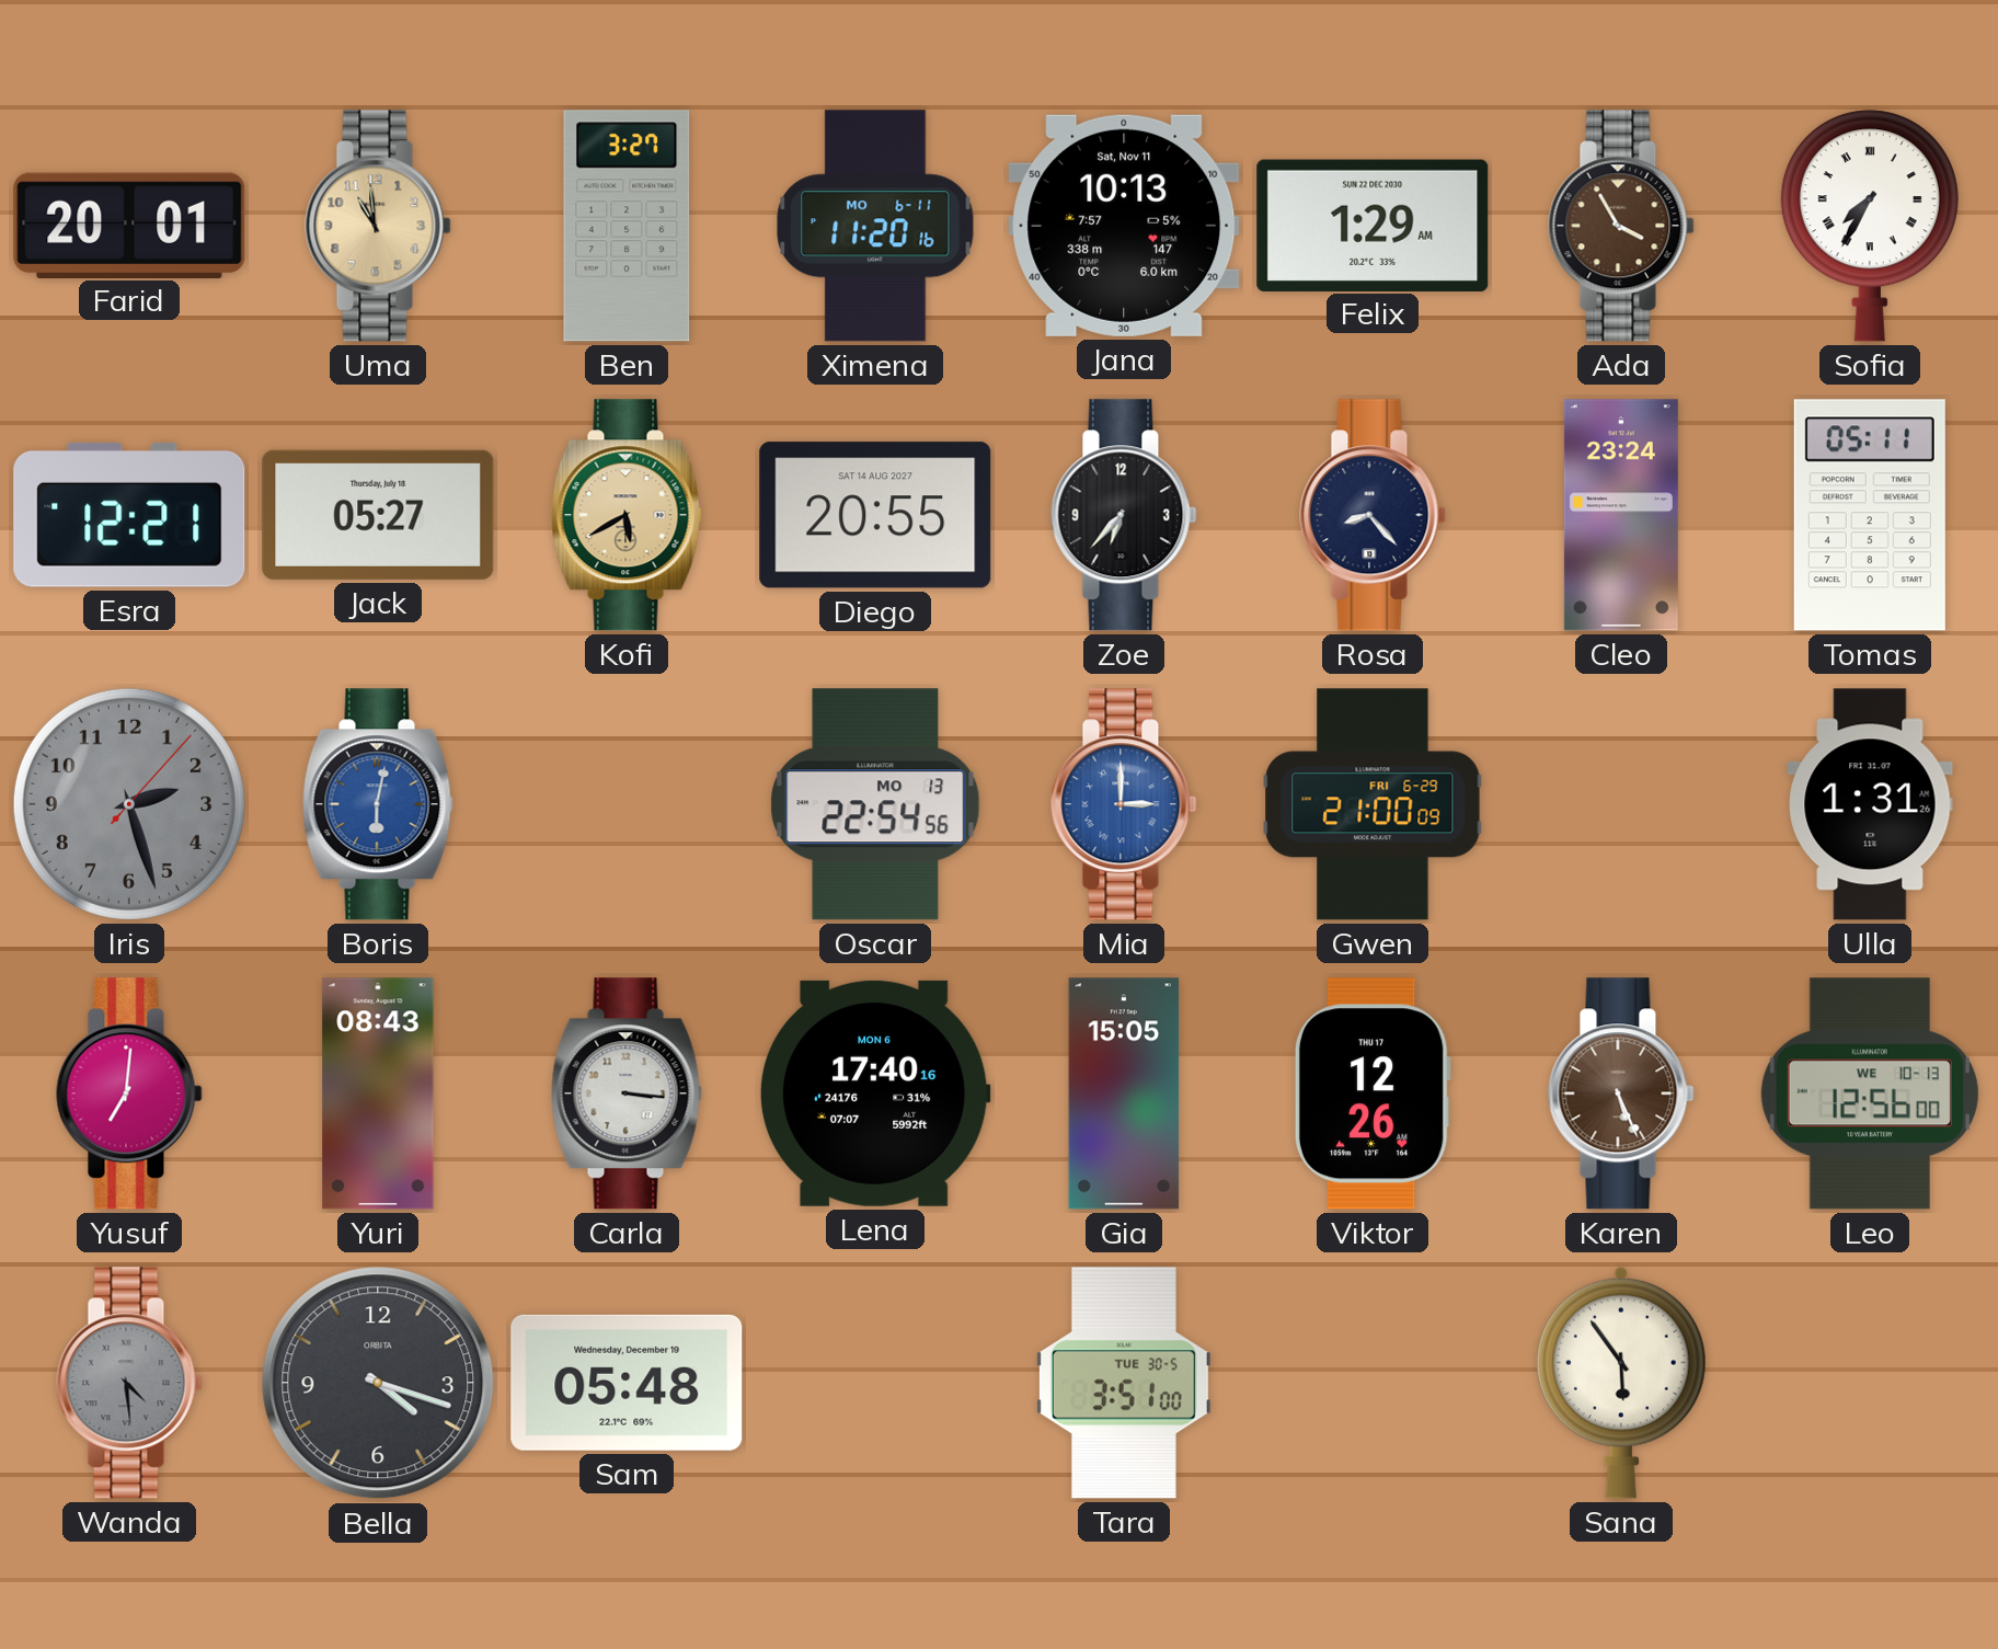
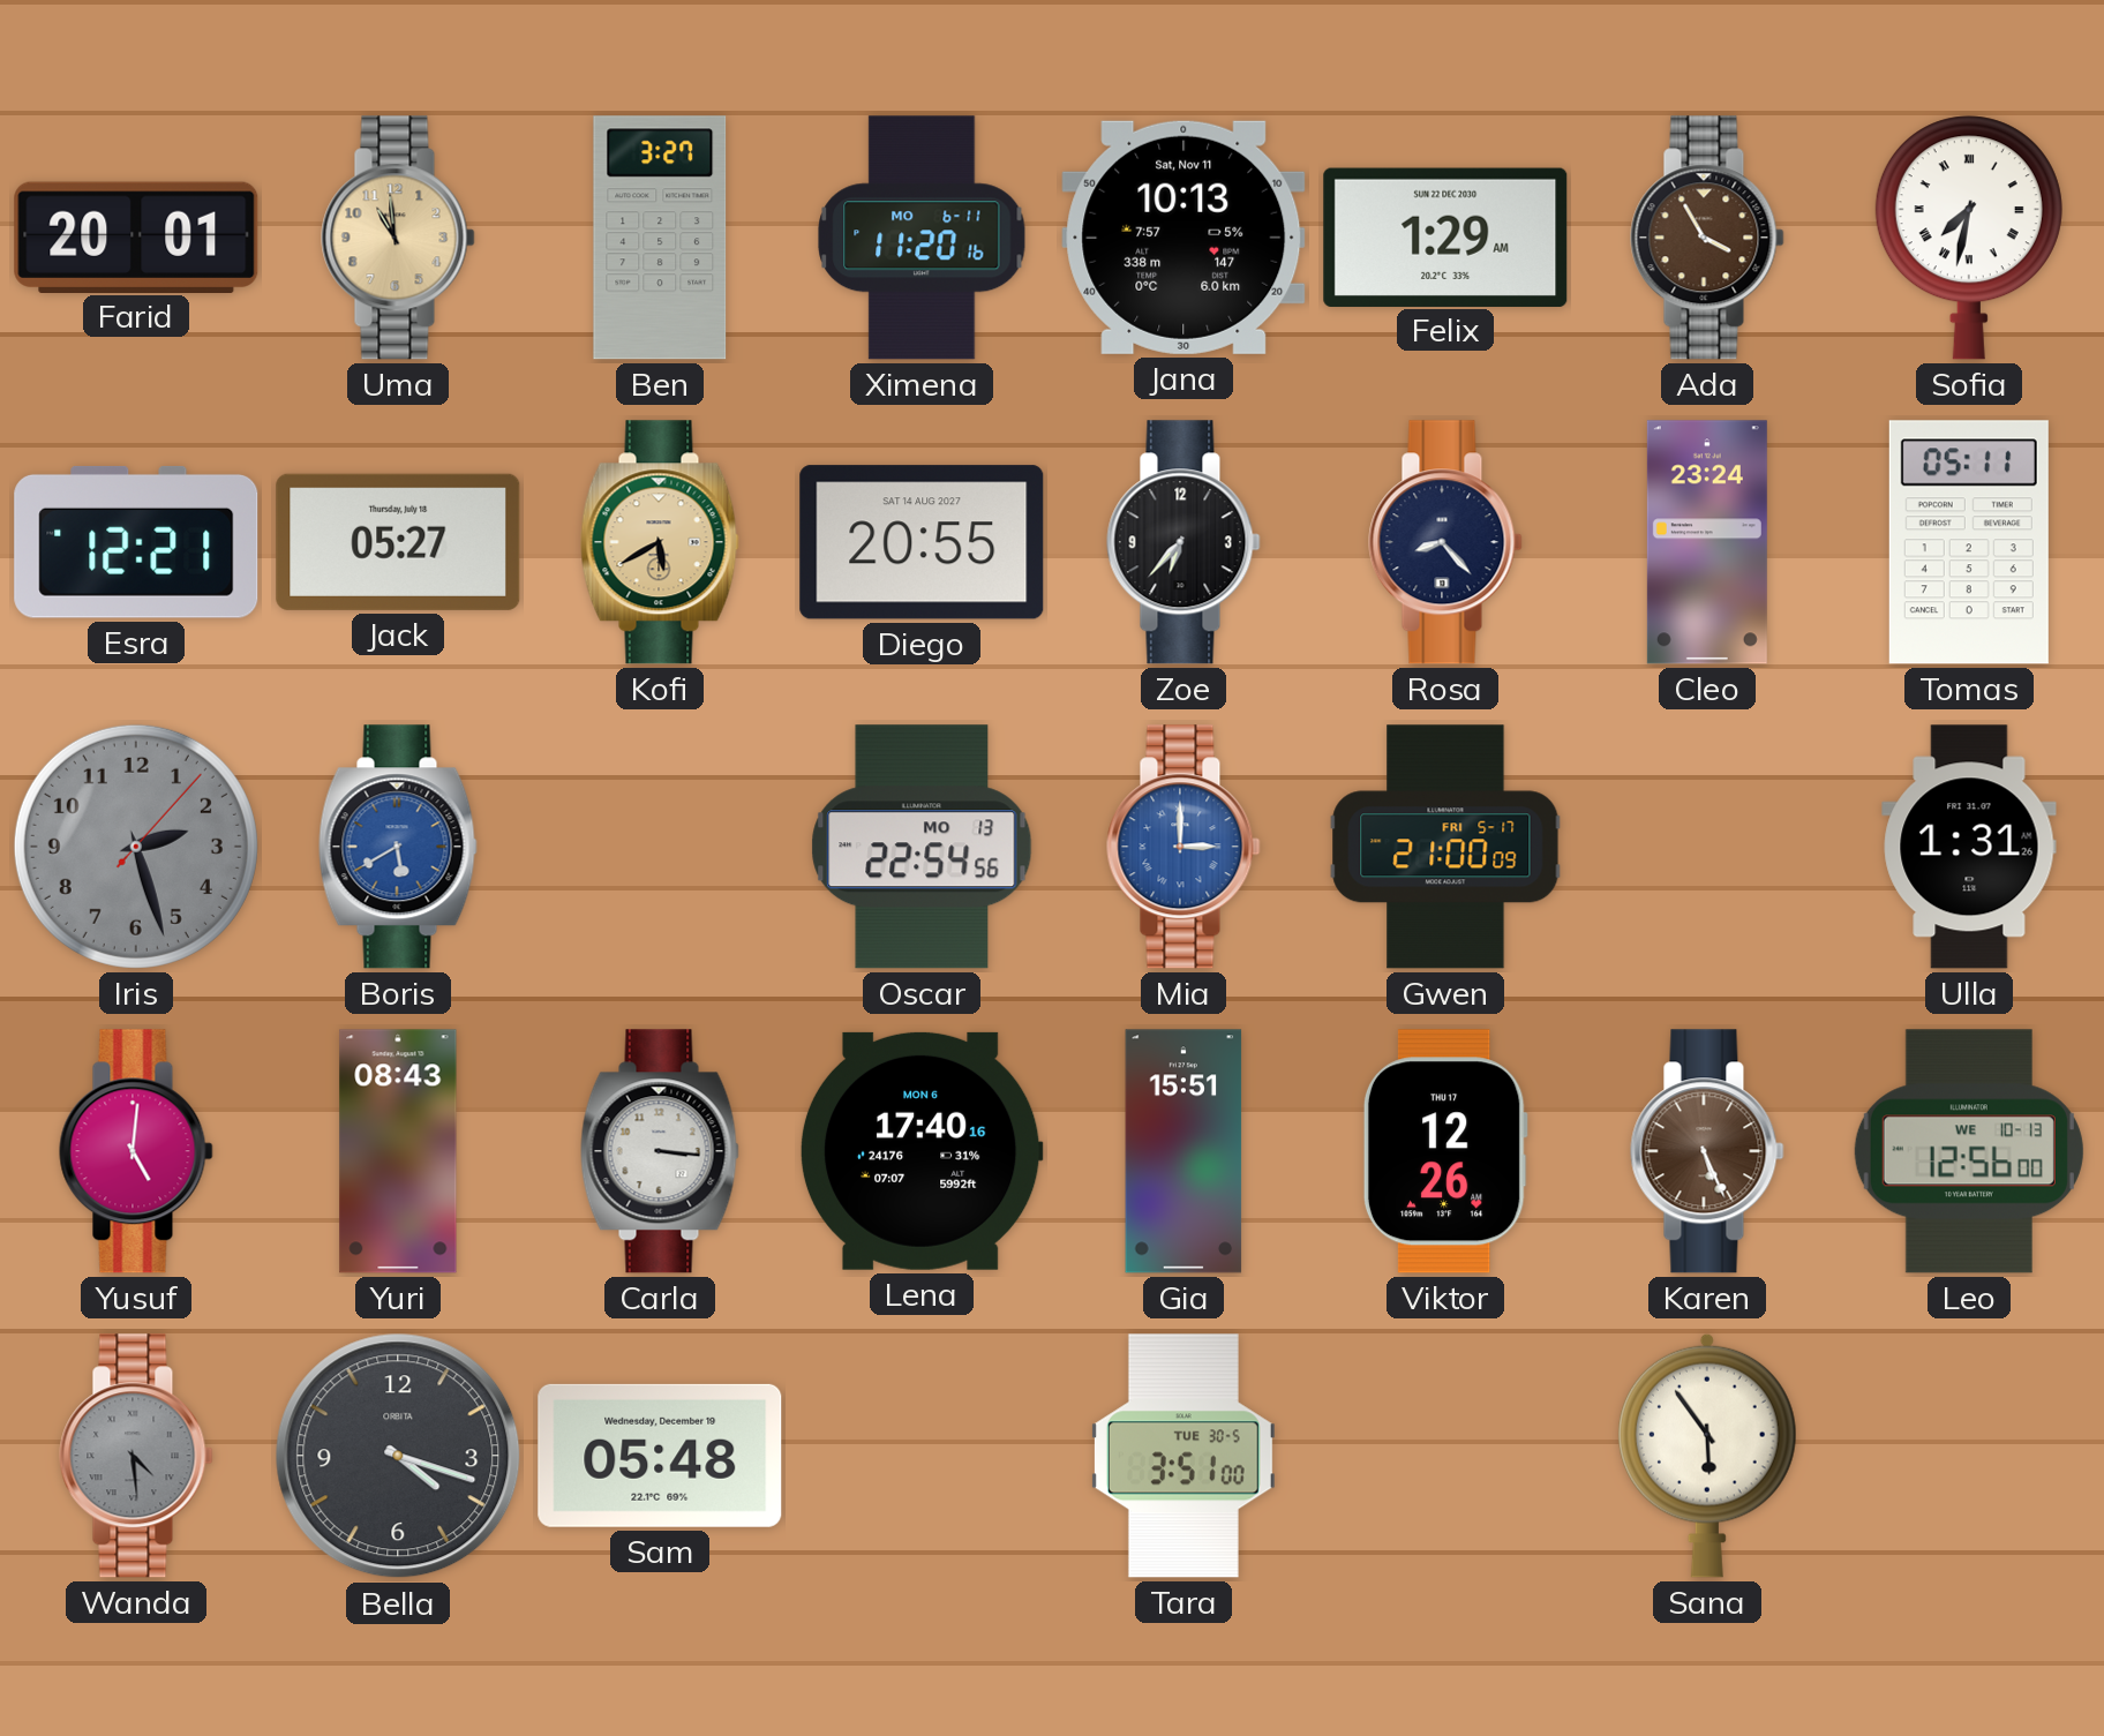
Sofia: 7:35 -> 7:32 (1969, 238)
Boris: 6:02 -> 5:40 (398, 847)
Gwen date: FRI 6-29 -> FRI 5-17 (1445, 847)
Yusuf: 7:01 -> 5:01 (136, 1151)
Gia: 15:05 -> 15:51 (1183, 1151)
